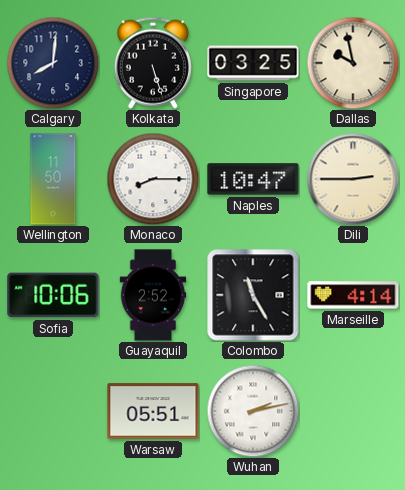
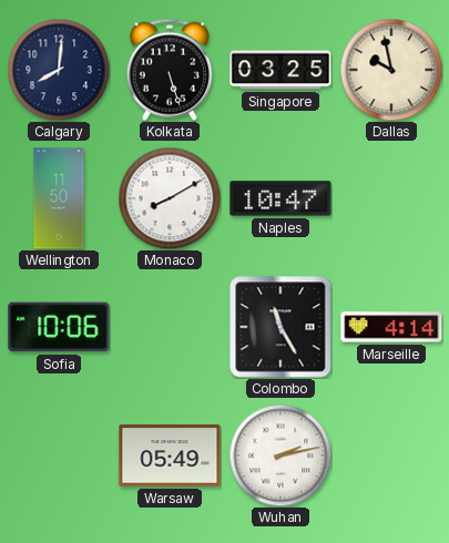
Monaco: 8:15 -> 8:10 (170, 198)
Dili: 2:45 -> none (353, 179)
Guayaquil: 2:52 -> none (153, 295)
Warsaw: 05:51 -> 05:49 (170, 455)
